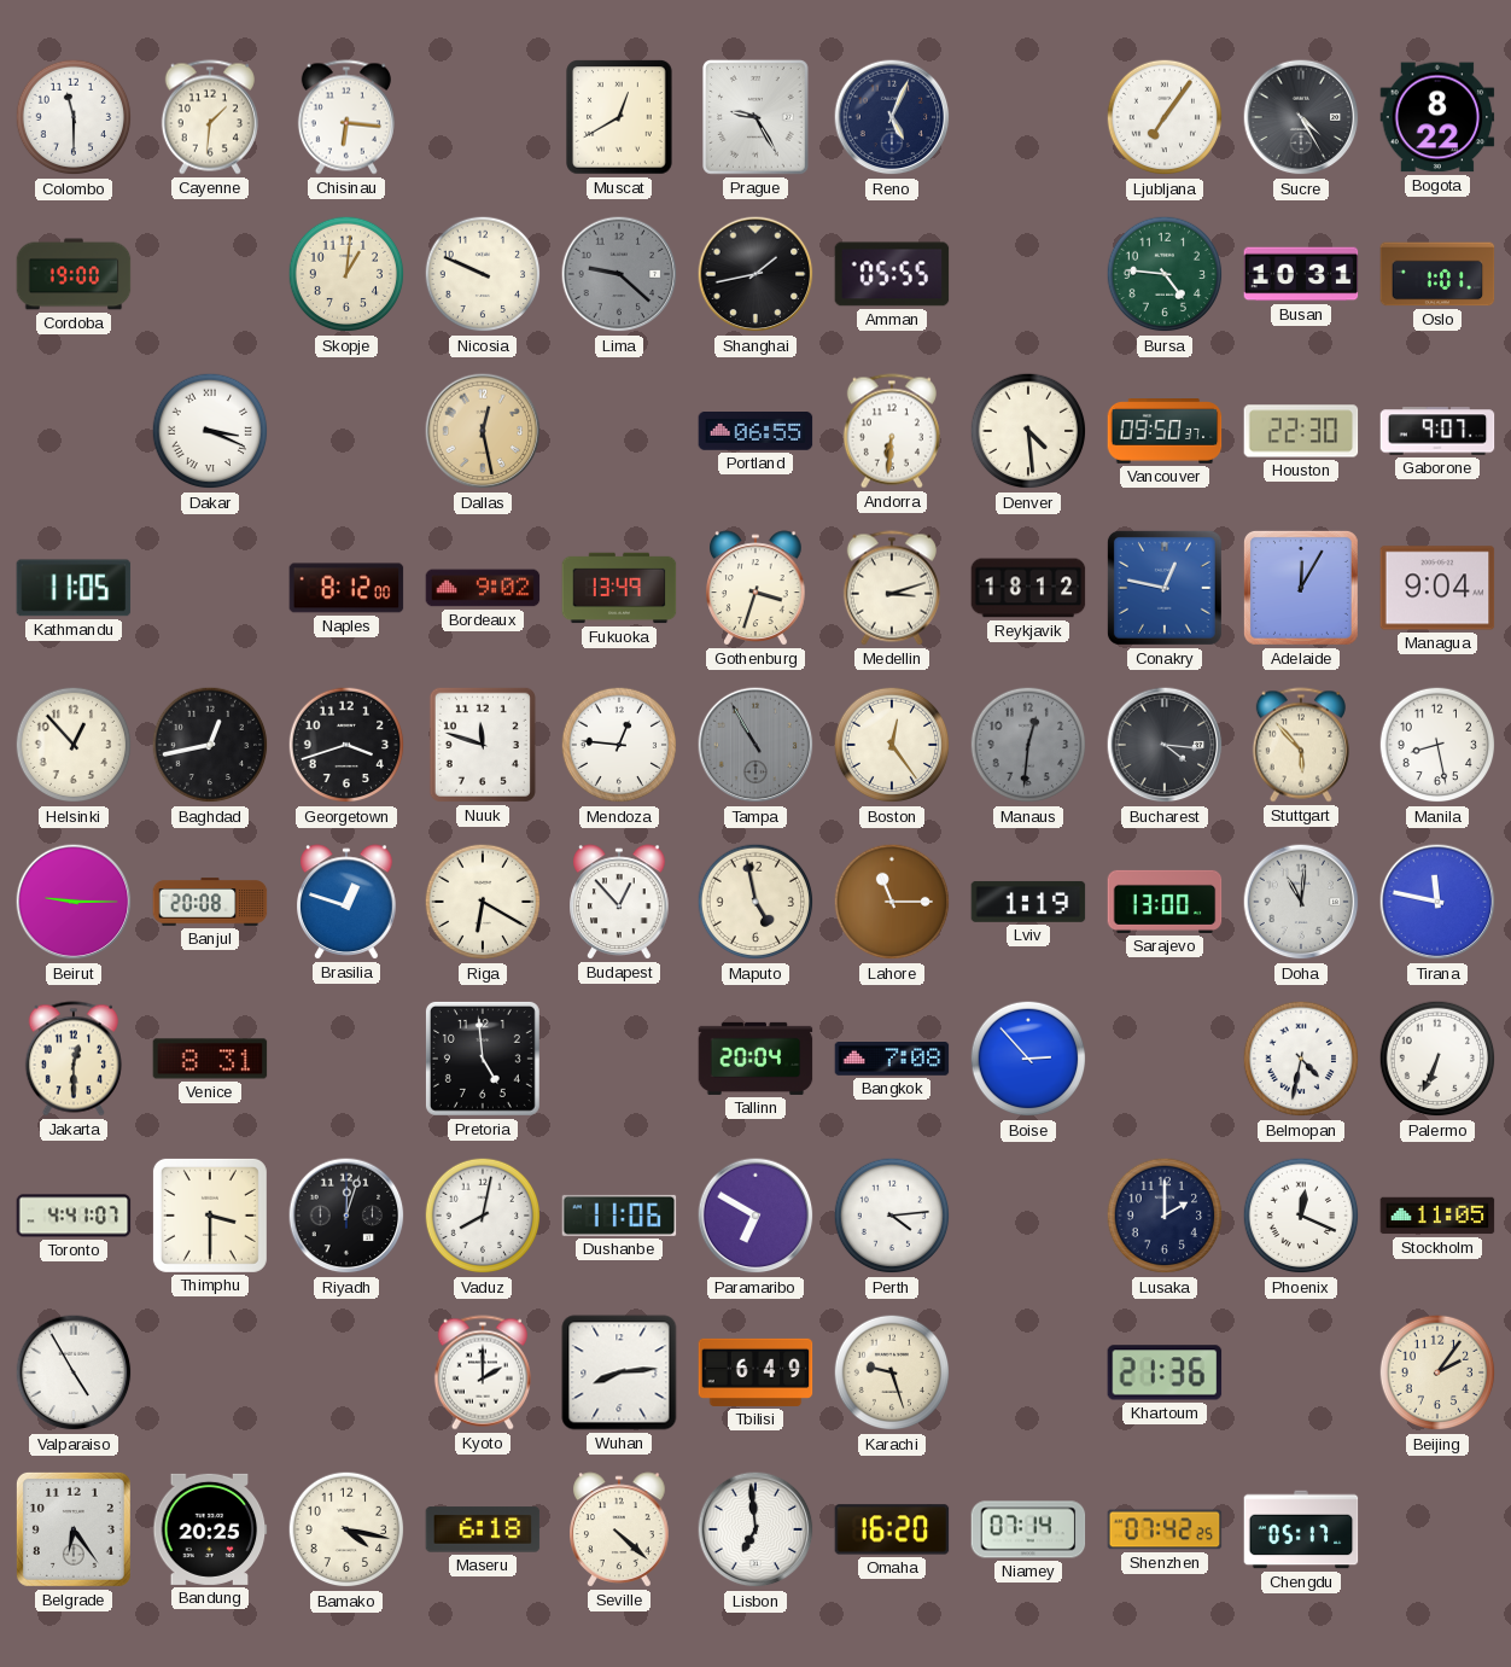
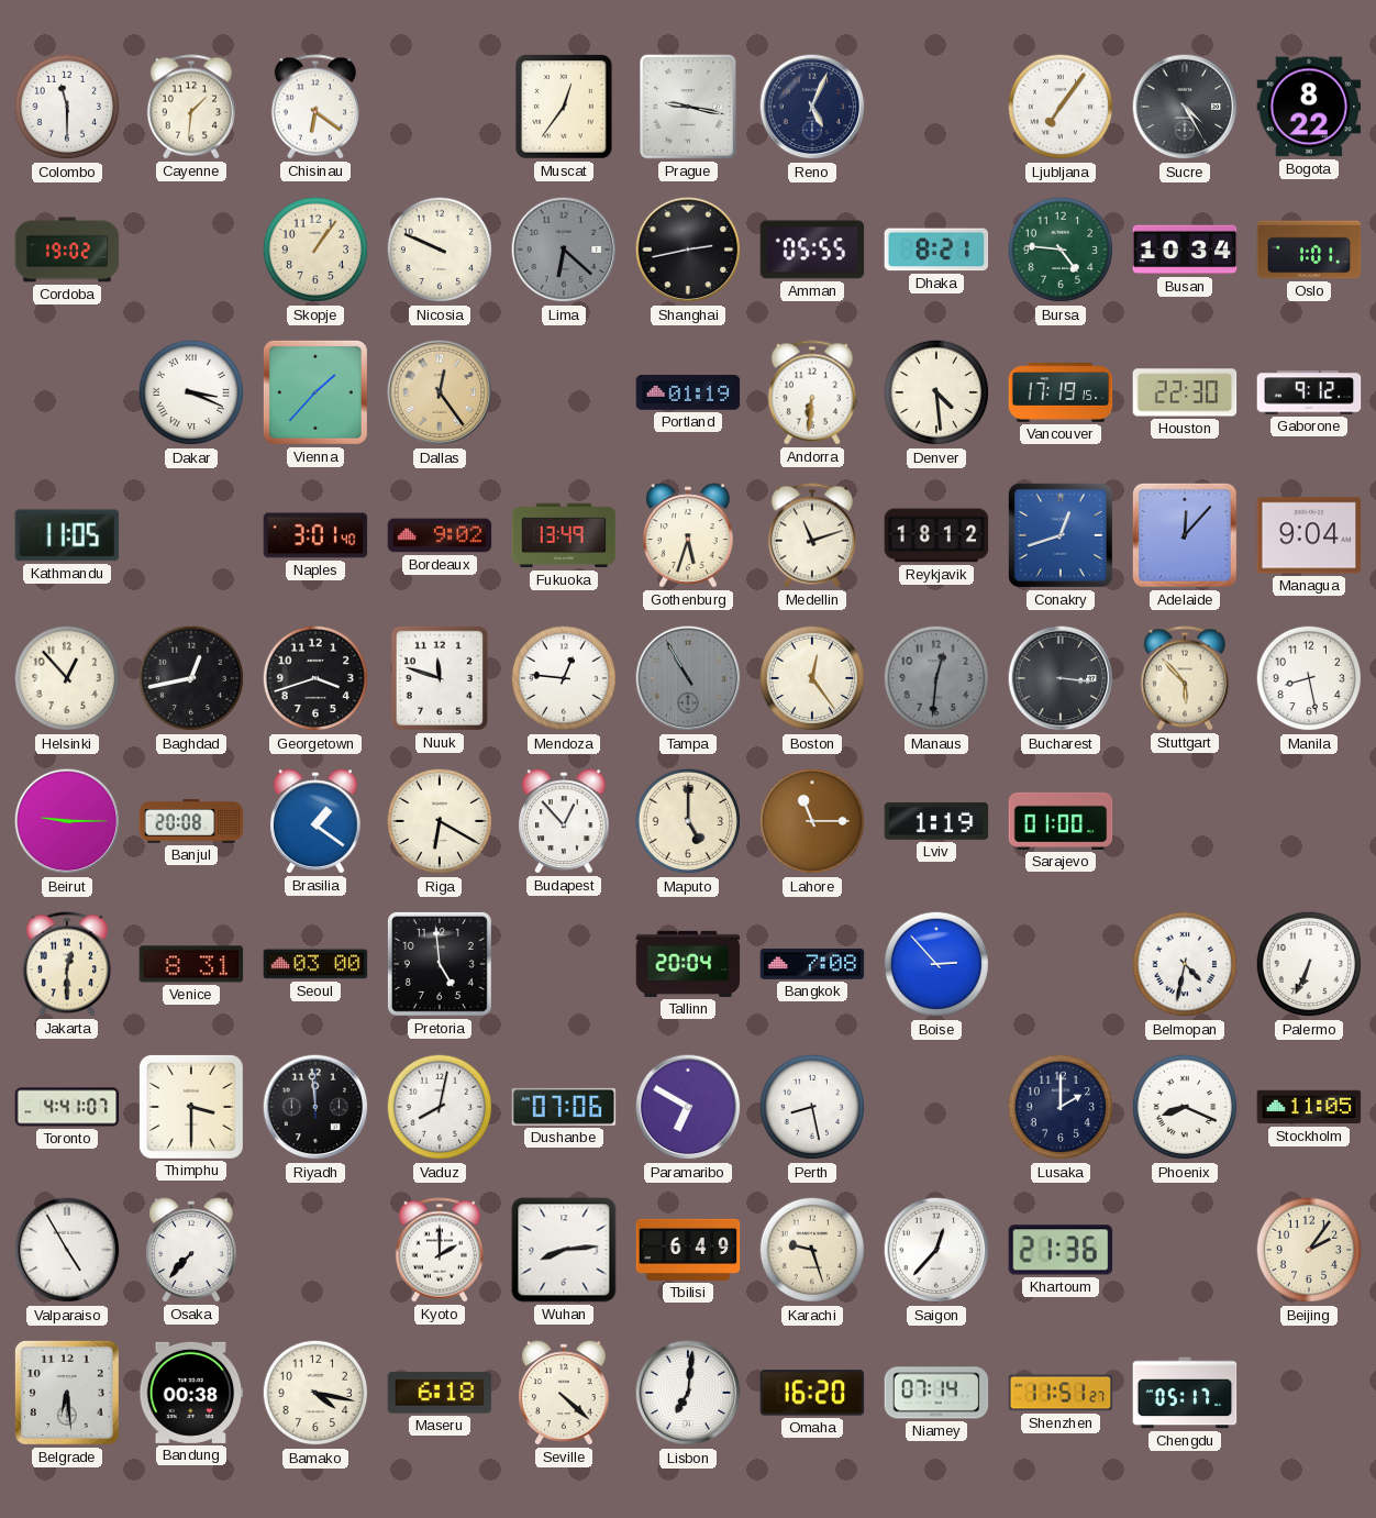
Chisinau: 6:16 -> 6:21 (315, 107)
Muscat: 12:40 -> 12:36 (564, 107)
Prague: 9:25 -> 9:17 (688, 107)
Cordoba: 19:00 -> 19:02 (67, 250)
Skopje: 1:01 -> 1:06 (315, 250)
Lima: 9:22 -> 6:22 (564, 250)
Shanghai: 1:43 -> 2:43 (688, 250)
Dhaka: none -> 8:21 (936, 250)
Busan: 10:31 -> 10:34 (1185, 250)
Vienna: none -> 1:37 (315, 392)
Dallas: 12:28 -> 12:24 (440, 392)
Portland: 06:55 -> 01:19 (688, 392)
Vancouver: 09:50 -> 17:19 (1061, 394)
Gaborone: 9:07 -> 9:12 (1309, 392)
Naples: 8:12 -> 3:01 (315, 535)
Gothenburg: 3:33 -> 5:33 (689, 535)
Medellin: 3:12 -> 11:12 (812, 535)
Conakry: 12:47 -> 12:42 (1061, 535)
Adelaide: 12:05 -> 12:07 (1185, 535)
Bucharest: 4:16 -> 3:16 (1061, 678)
Brasilia: 12:48 -> 1:21 (317, 821)
Maputo: 4:58 -> 5:00 (688, 821)
Sarajevo: 13:00 -> 01:00 (1061, 821)
Doha: 11:01 -> none (1301, 902)
Tirana: 11:47 -> none (1437, 902)
Seoul: none -> 03:00 (315, 964)
Riyadh: 12:03 -> 11:59 (315, 1107)
Dushanbe: 11:06 -> 07:06 (564, 1107)
Perth: 4:14 -> 8:28 (812, 1107)
Phoenix: 12:19 -> 8:19 (1185, 1107)
Osaka: none -> 7:37 (192, 1250)
Saigon: none -> 12:37 (936, 1250)
Belgrade: 6:24 -> 6:29 (67, 1393)
Bandung: 20:25 -> 00:38 (191, 1393)
Lisbon: 6:59 -> 7:01 (688, 1393)
Shenzhen: 07:42 -> 11:51 (1061, 1393)
